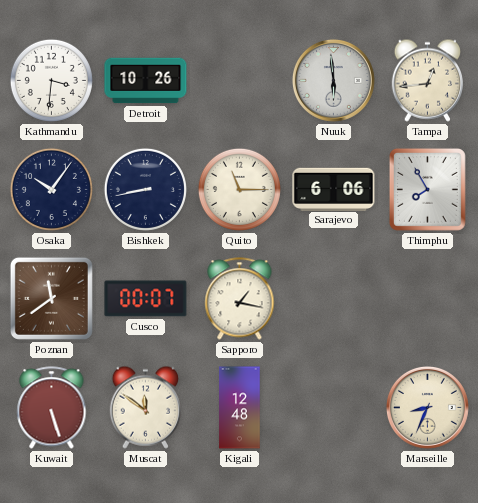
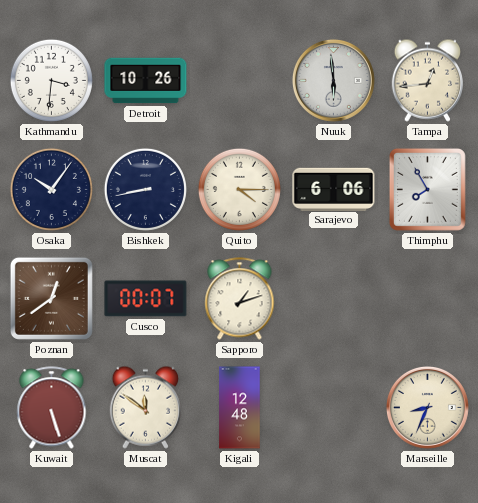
Quito: 11:15 -> 4:15 (239, 189)
Poznan: 11:39 -> 12:39 (51, 298)
Sapporo: 1:17 -> 1:12 (240, 299)
